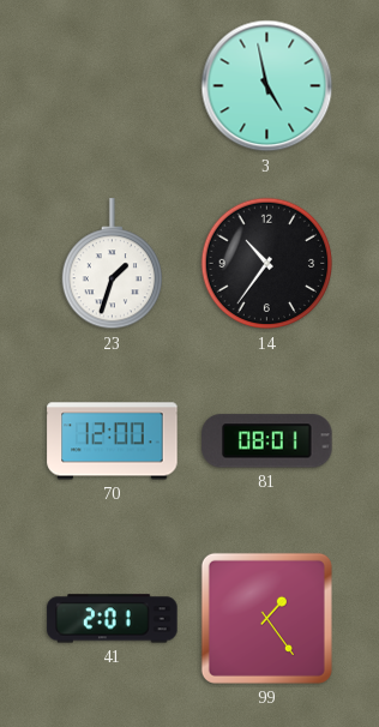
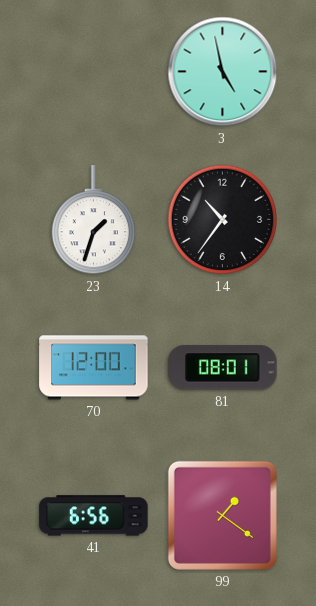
41: 2:01 -> 6:56 (94, 516)
99: 1:24 -> 1:21 (222, 515)
